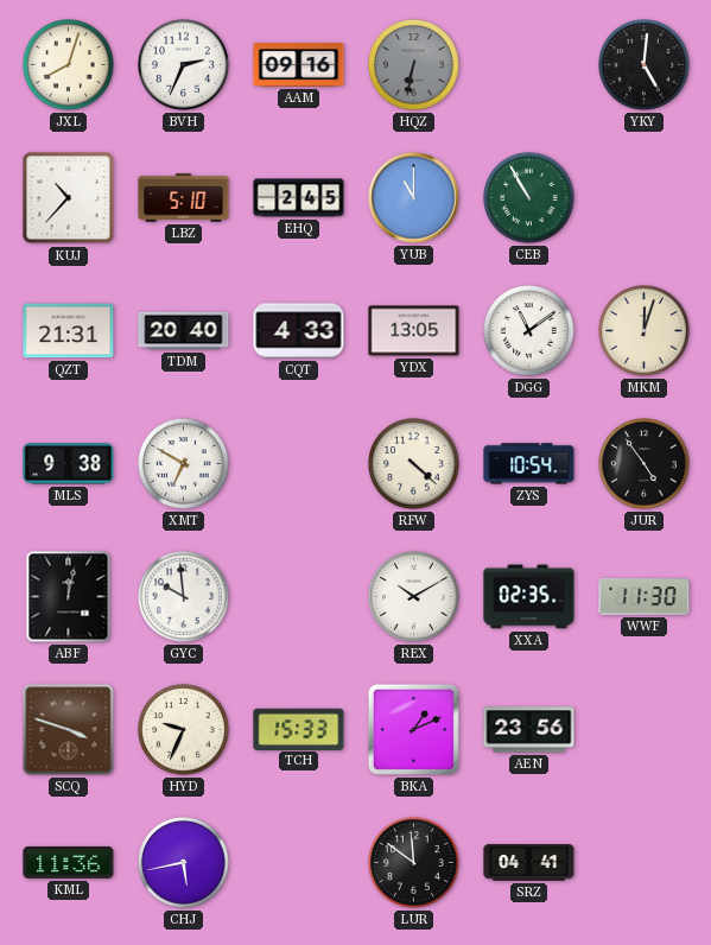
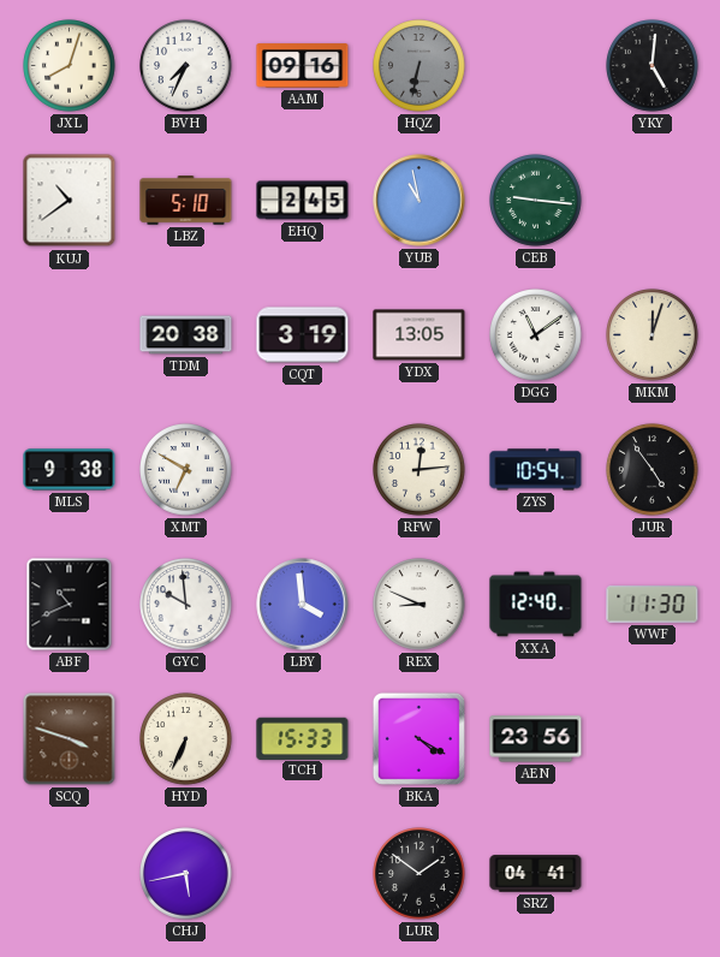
BVH: 2:34 -> 7:34 (186, 66)
KUJ: 10:37 -> 10:39 (70, 201)
YUB: 11:00 -> 10:58 (419, 201)
CEB: 10:55 -> 9:16 (536, 201)
QZT: 21:31 -> none (69, 331)
TDM: 20:40 -> 20:38 (186, 335)
CQT: 4:33 -> 3:19 (303, 335)
RFW: 4:22 -> 12:14 (419, 470)
ABF: 12:02 -> 10:41 (70, 605)
LBY: none -> 3:59 (303, 605)
REX: 10:10 -> 8:49 (419, 605)
XXA: 02:35 -> 12:40 (536, 605)
HYD: 9:34 -> 6:34 (186, 739)
BKA: 1:11 -> 4:20 (418, 738)
KML: 11:36 -> none (69, 862)
LUR: 11:51 -> 1:51 (419, 874)
